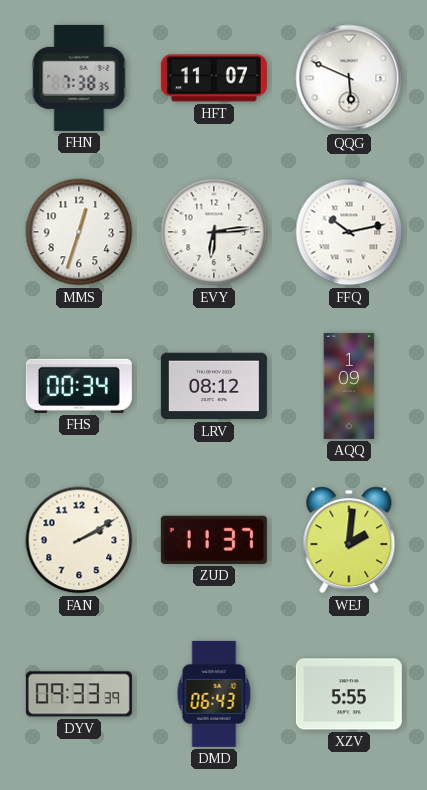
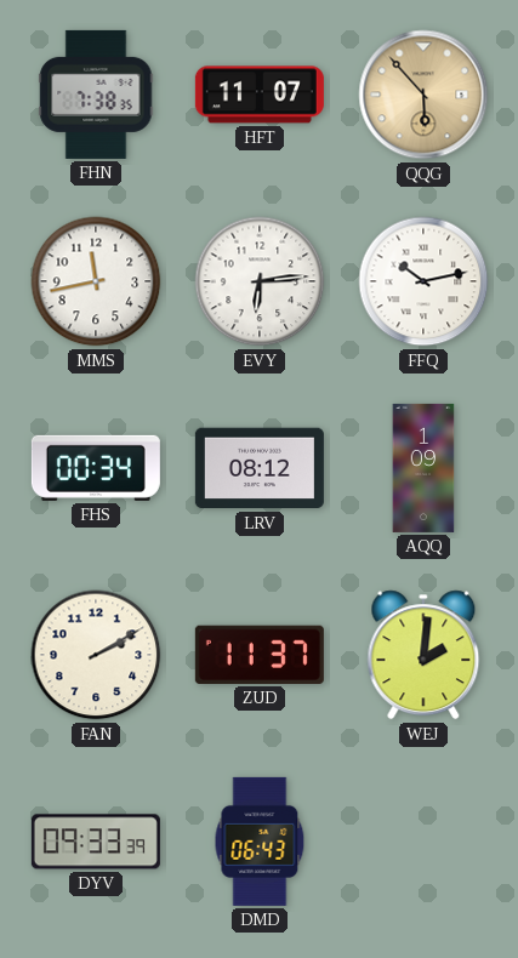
QQG: 5:49 -> 5:53 (423, 95)
QQG dial: white -> champagne (423, 95)
MMS: 12:33 -> 11:43 (96, 281)
XZV: 5:55 -> none (349, 694)
